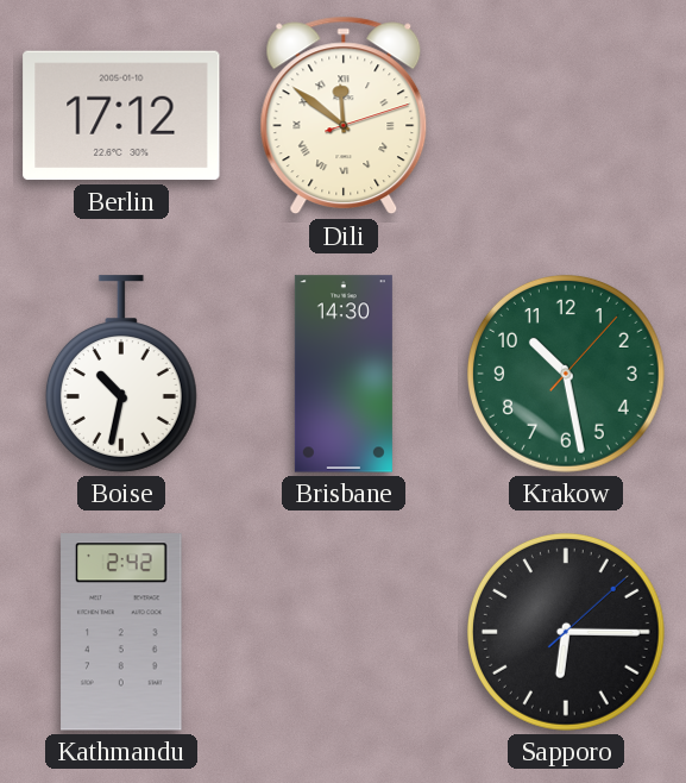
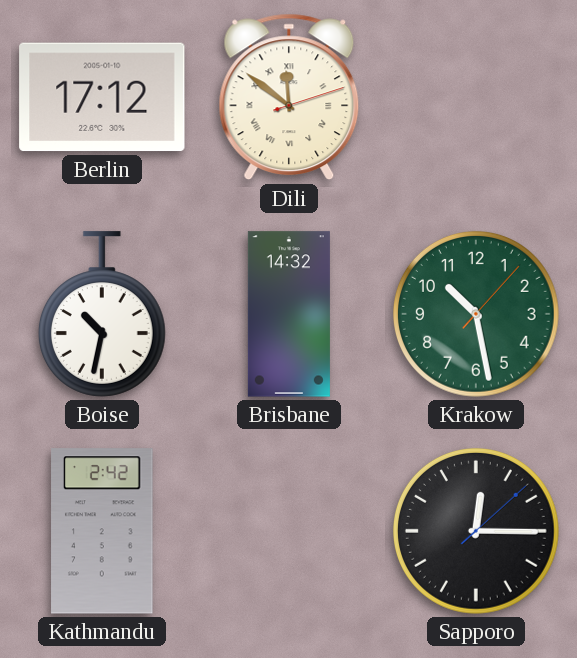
Brisbane: 14:30 -> 14:32 (289, 314)
Sapporo: 6:15 -> 12:15 (476, 531)
